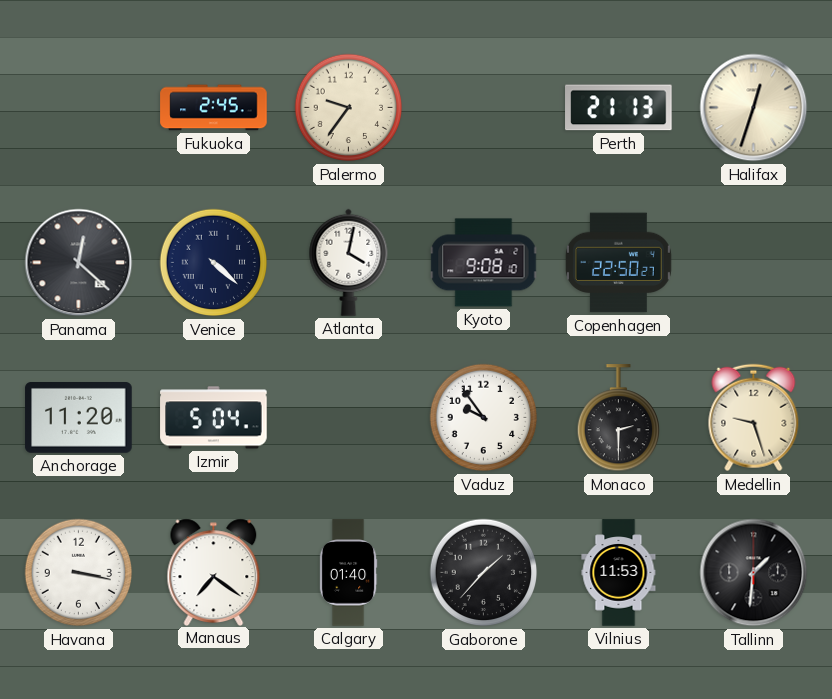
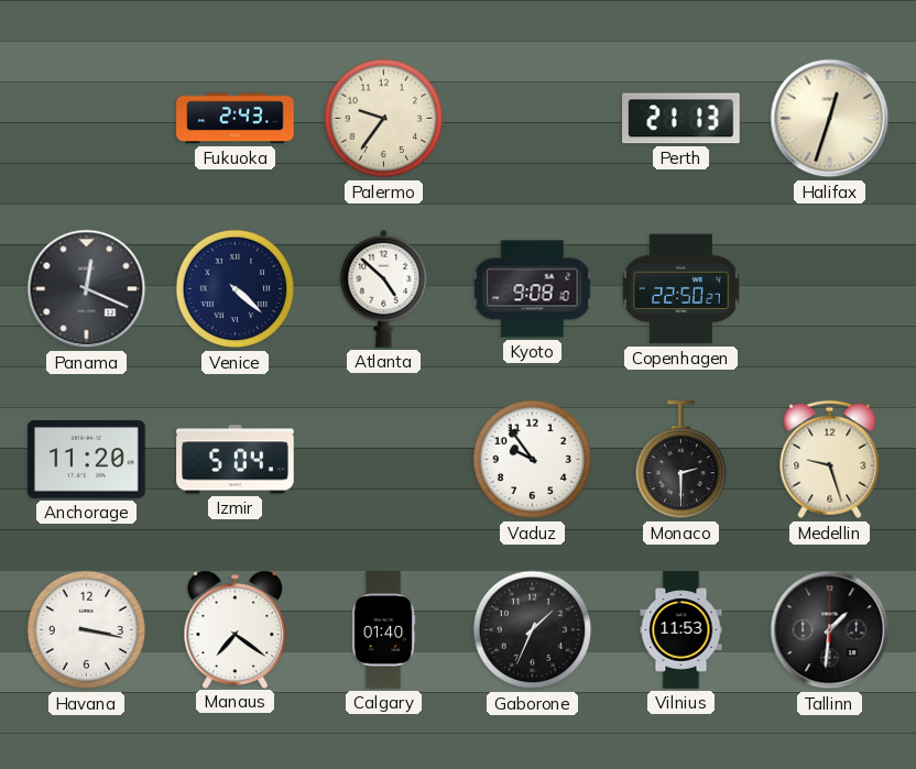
Fukuoka: 2:45 -> 2:43 (236, 119)
Panama: 12:22 -> 12:19 (87, 289)
Atlanta: 4:02 -> 4:52 (384, 288)
Gaborone: 1:37 -> 1:34 (533, 630)
